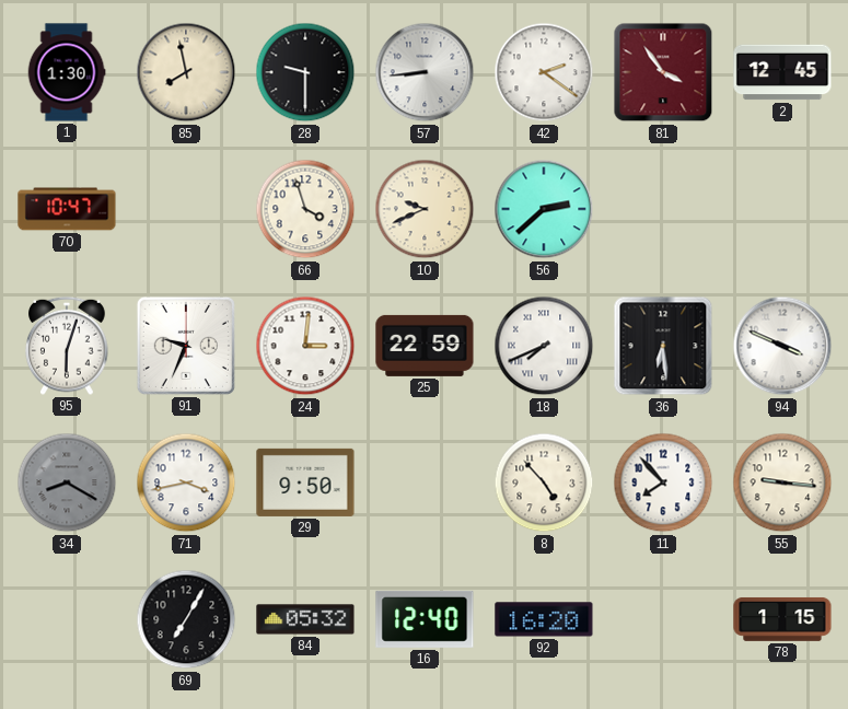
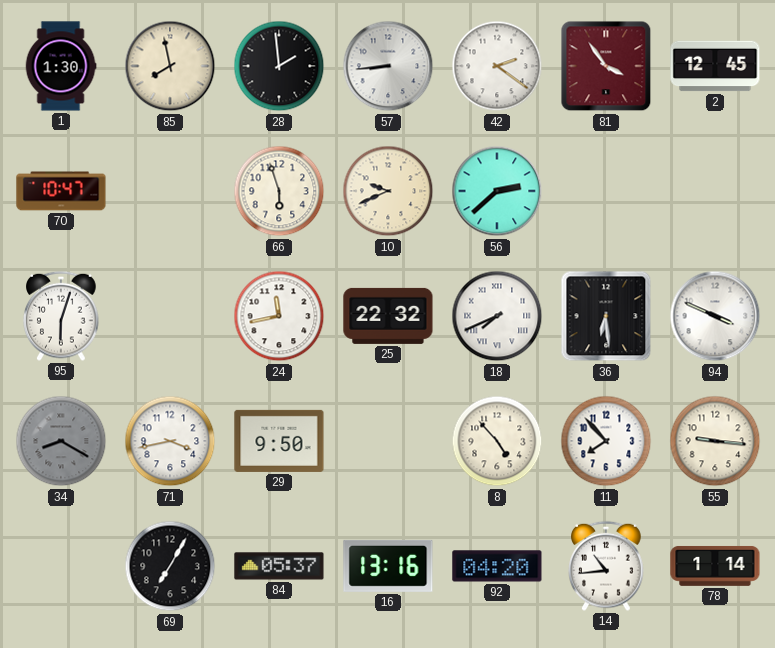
28: 9:30 -> 1:59 (279, 66)
66: 3:57 -> 5:57 (279, 191)
91: 9:34 -> none (186, 346)
24: 3:01 -> 11:43 (279, 316)
25: 22:59 -> 22:32 (388, 316)
84: 05:32 -> 05:37 (279, 566)
16: 12:40 -> 13:16 (388, 566)
92: 16:20 -> 04:20 (497, 566)
14: none -> 10:44 (606, 566)
78: 1:15 -> 1:14 (715, 566)
